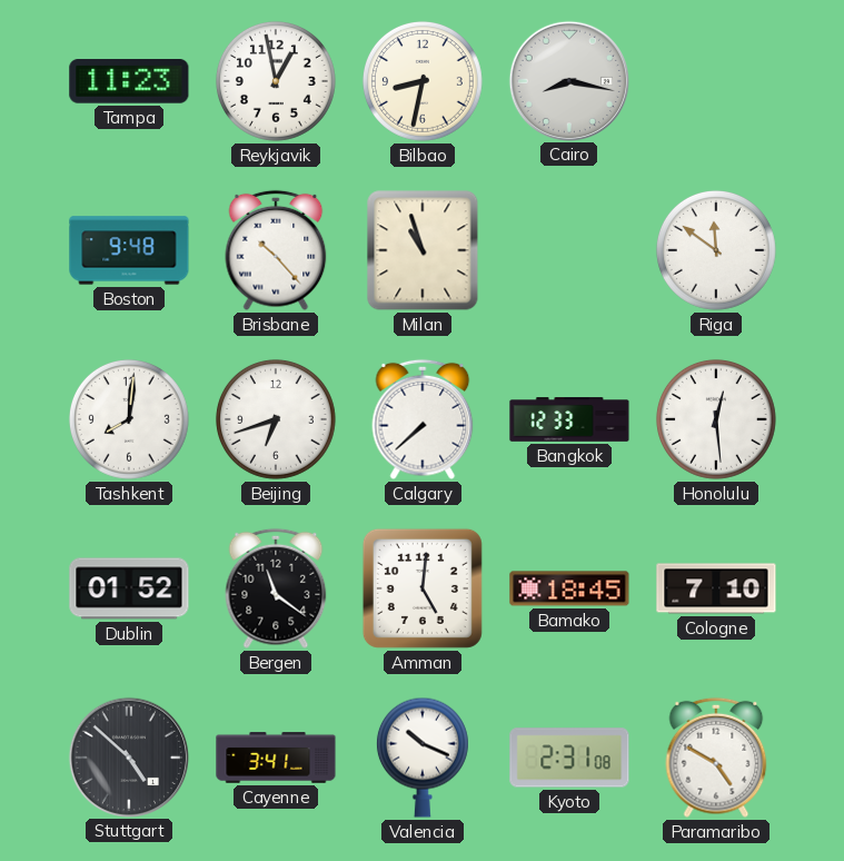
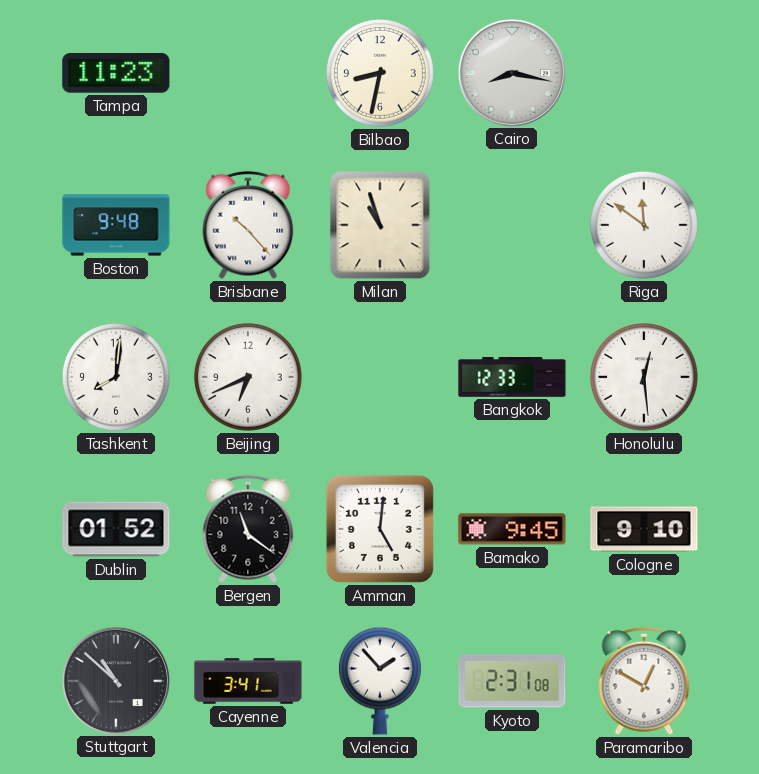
Reykjavik: 12:58 -> none (276, 81)
Beijing: 6:42 -> 6:41 (248, 377)
Calgary: 7:38 -> none (423, 419)
Bamako: 18:45 -> 9:45 (512, 529)
Cologne: 7:10 -> 9:10 (644, 529)
Stuttgart: 4:52 -> 10:52 (115, 680)
Valencia: 10:19 -> 1:53 (380, 681)
Paramaribo: 4:50 -> 12:50 (644, 681)
